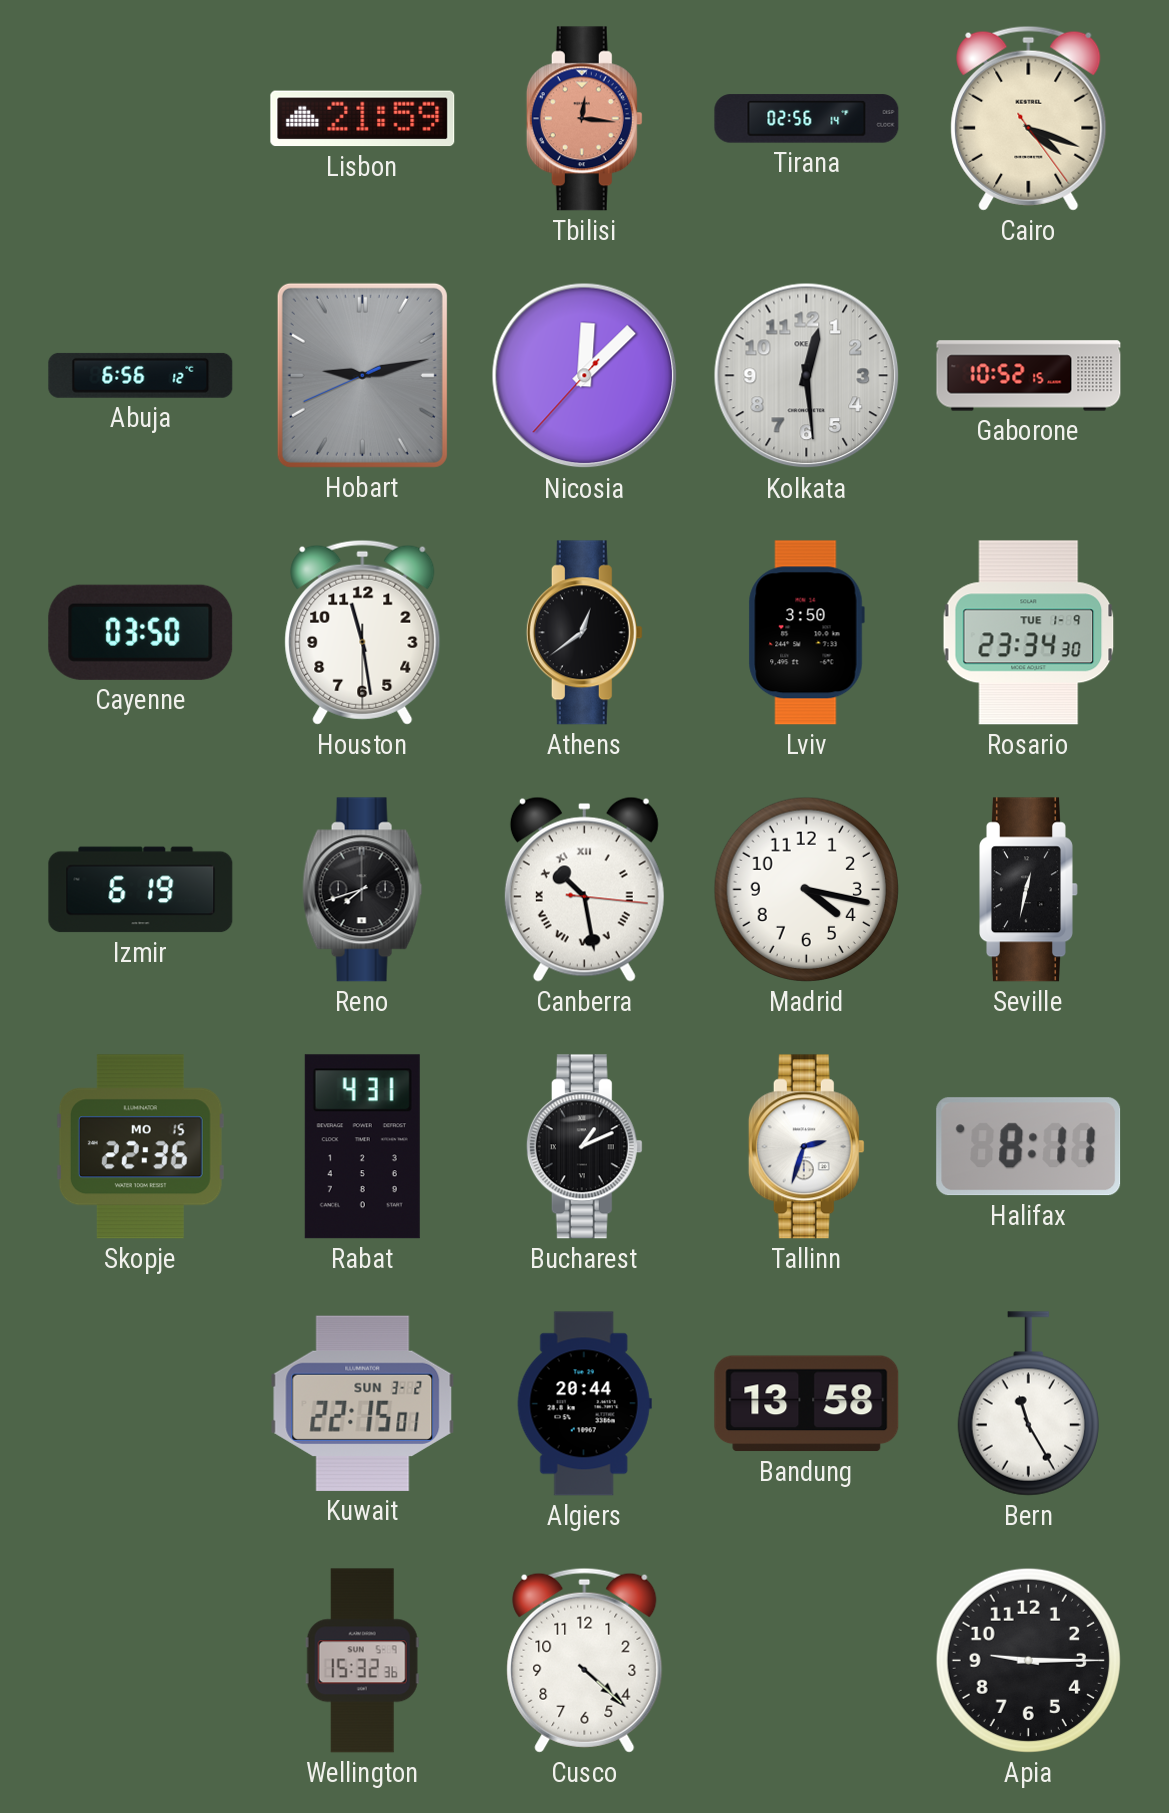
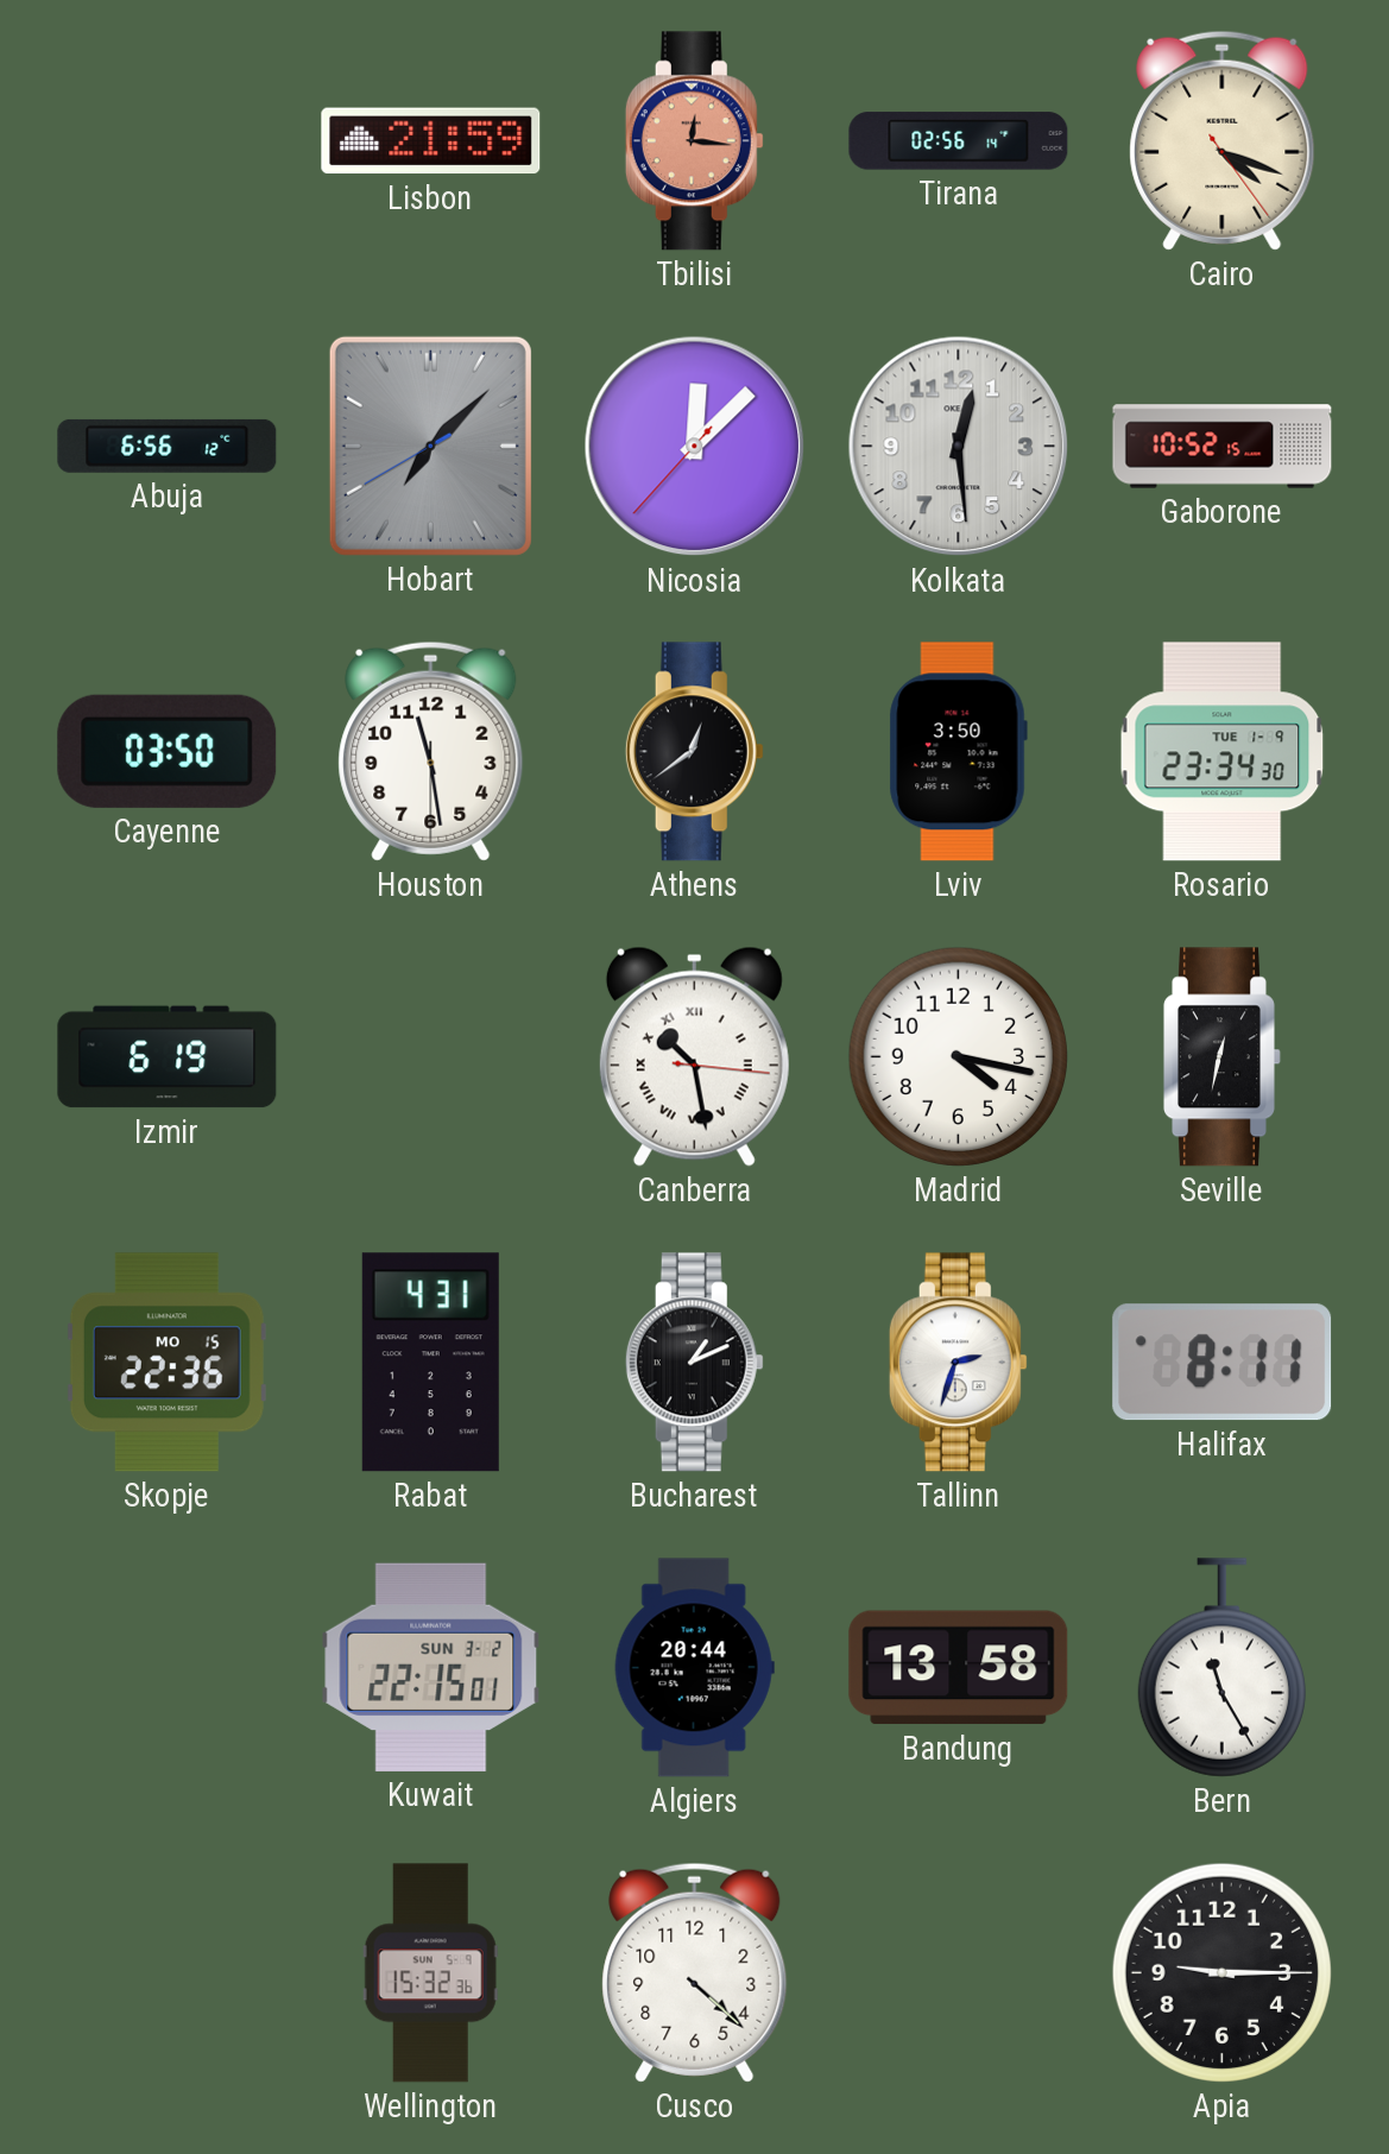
Hobart: 9:12 -> 7:07 (430, 446)
Reno: 7:42 -> none (363, 890)
